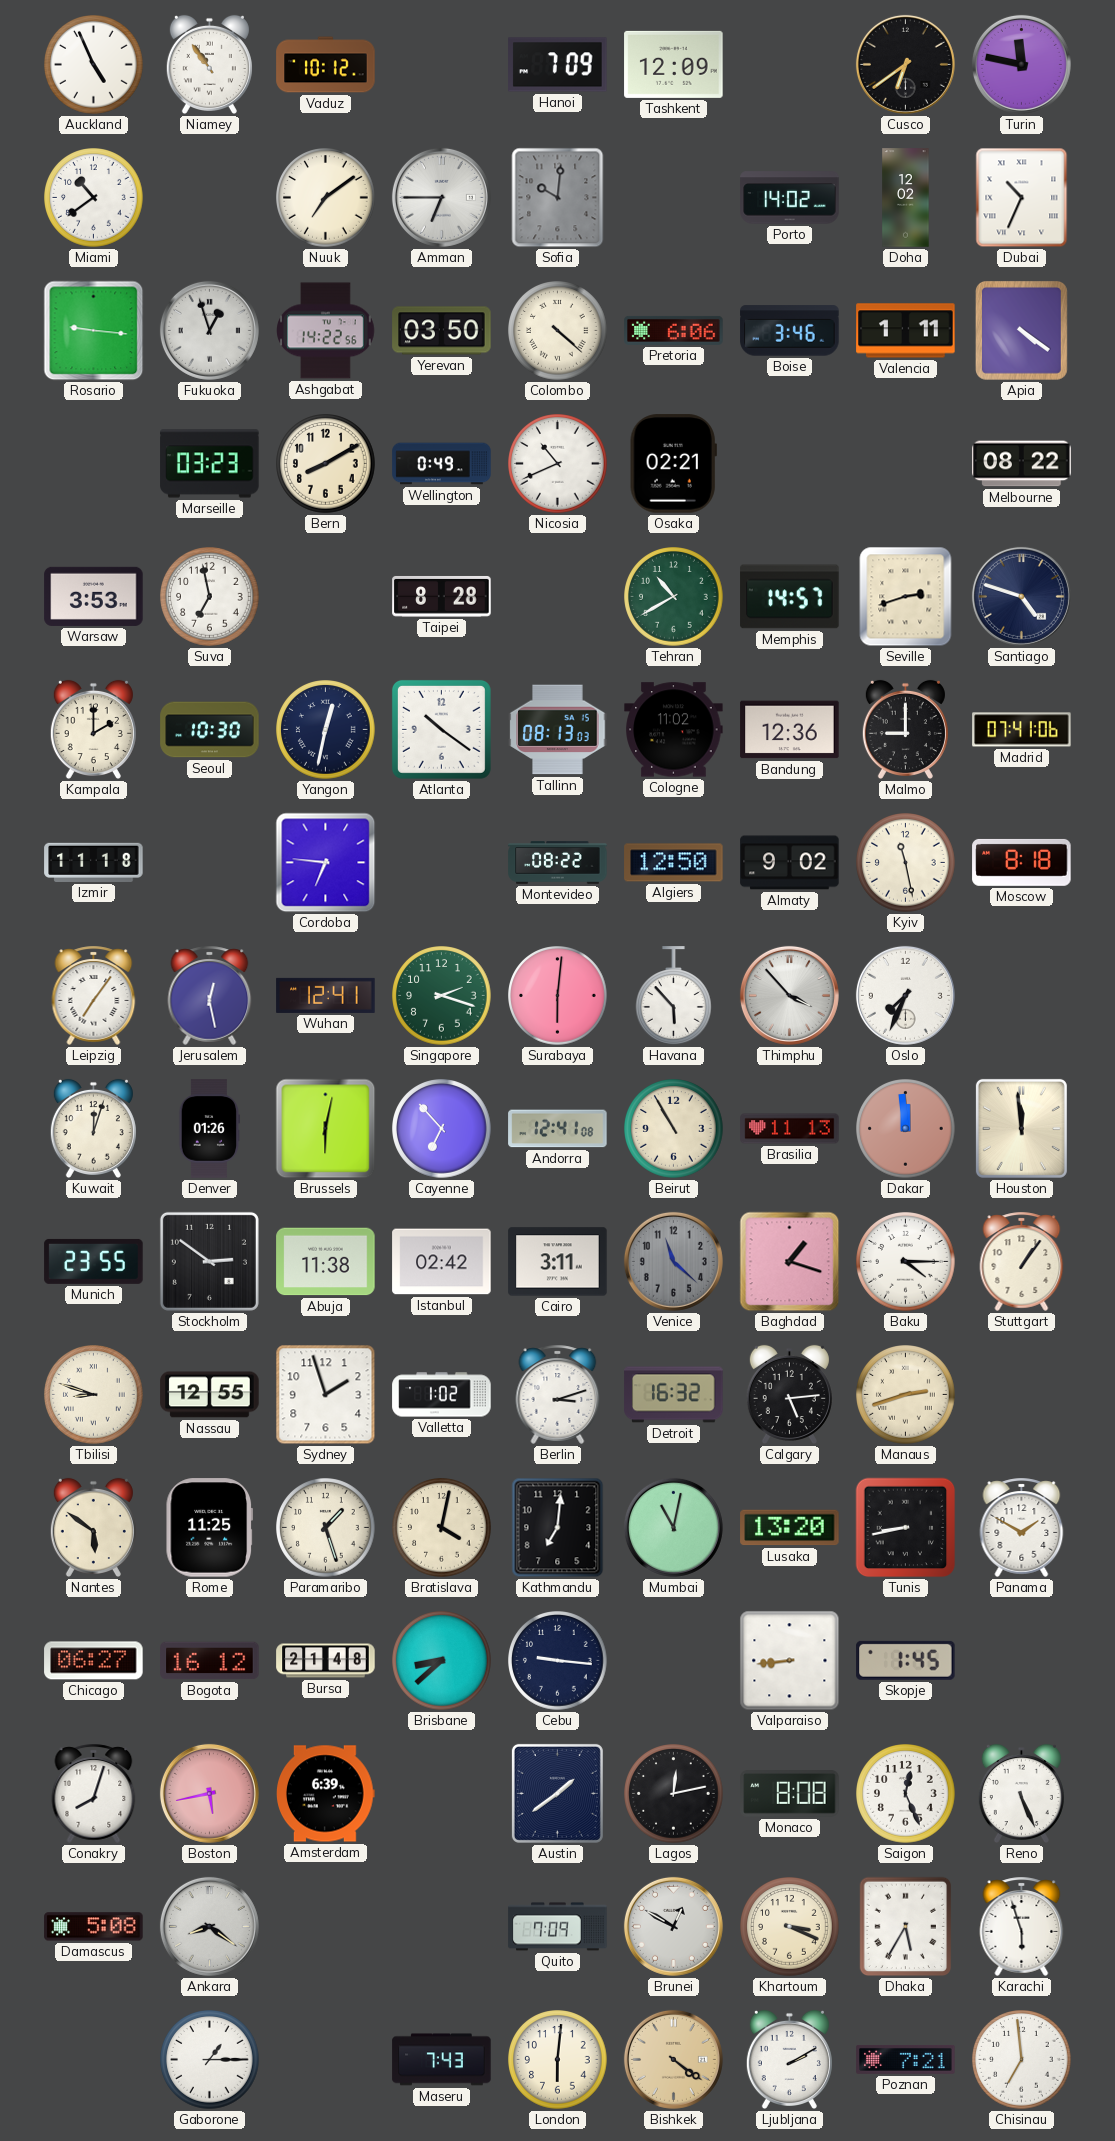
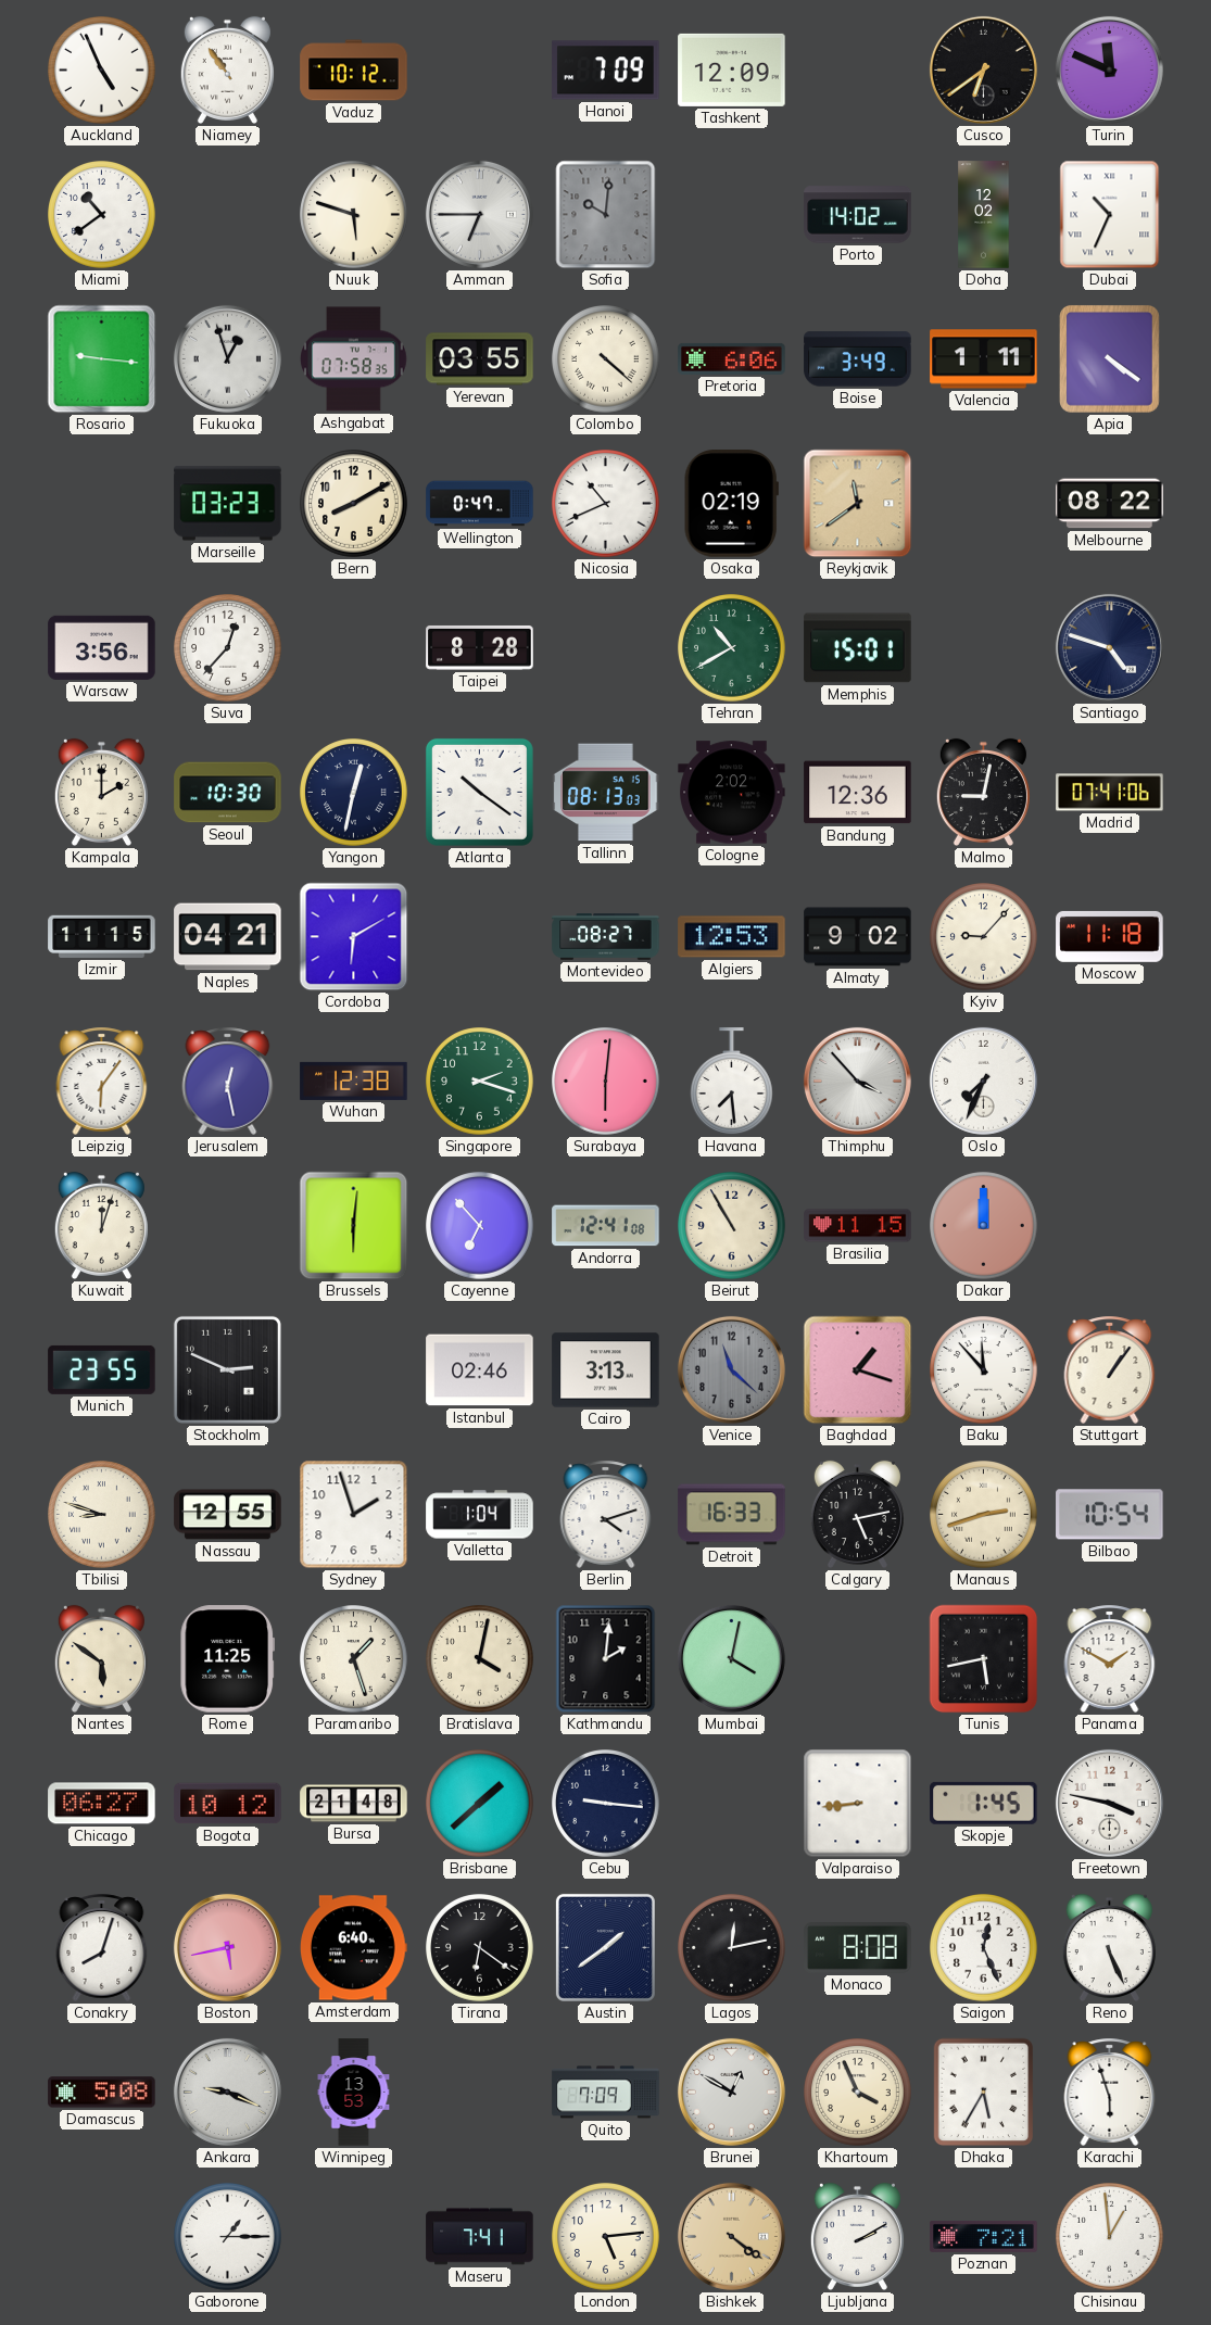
Turin: 11:47 -> 11:49 (1109, 70)
Nuuk: 7:09 -> 5:48 (354, 215)
Ashgabat: 14:22 -> 07:58 (354, 359)
Yerevan: 03:50 -> 03:55 (480, 359)
Boise: 3:46 -> 3:49 (858, 359)
Wellington: 0:49 -> 0:47 (480, 504)
Osaka: 02:21 -> 02:19 (731, 504)
Reykjavik: none -> 11:39 (858, 504)
Warsaw: 3:53 -> 3:56 (102, 647)
Suva: 6:58 -> 12:37 (228, 648)
Memphis: 14:57 -> 15:01 (858, 648)
Seville: 2:42 -> none (906, 597)
Cologne: 11:02 -> 2:02 (732, 793)
Malmo: 9:00 -> 9:02 (983, 793)
Izmir: 11:18 -> 11:15 (102, 936)
Naples: none -> 04:21 (228, 937)
Cordoba: 6:46 -> 6:10 (354, 937)
Montevideo: 08:22 -> 08:27 (606, 937)
Algiers: 12:50 -> 12:53 (732, 937)
Kyiv: 11:28 -> 9:07 (984, 937)
Moscow: 8:18 -> 11:18 (1110, 936)
Leipzig: 7:06 -> 6:06 (102, 1081)
Wuhan: 12:41 -> 12:38 (354, 1081)
Havana: 5:53 -> 7:29 (732, 1082)
Denver: 01:26 -> none (209, 1129)
Brussels: 6:02 -> 6:01 (354, 1226)
Brasilia: 11:13 -> 11:15 (858, 1226)
Dakar: 11:59 -> 12:00 (984, 1226)
Houston: 11:59 -> none (1021, 1128)
Stockholm: 2:51 -> 2:49 (227, 1369)
Abuja: 11:38 -> none (326, 1262)
Istanbul: 02:42 -> 02:46 (480, 1370)
Cairo: 3:11 -> 3:13 (606, 1370)
Baku: 4:15 -> 11:53 (984, 1370)
Valletta: 1:02 -> 1:04 (480, 1515)
Berlin: 3:12 -> 4:12 (606, 1514)
Detroit: 16:32 -> 16:33 (732, 1515)
Calgary: 5:14 -> 5:13 (857, 1515)
Bilbao: none -> 10:54 (1110, 1515)
Kathmandu: 7:01 -> 2:01 (606, 1659)
Mumbai: 11:02 -> 4:02 (731, 1658)
Lusaka: 13:20 -> none (790, 1528)
Tunis: 8:43 -> 5:43 (984, 1659)
Bogota: 16:12 -> 10:12 (228, 1804)
Brisbane: 8:38 -> 1:38 (480, 1804)
Freetown: none -> 3:47 (1109, 1803)
Amsterdam: 6:39 -> 6:40 (354, 1948)
Tirana: none -> 6:21 (480, 1948)
Ankara: 8:21 -> 9:19 (227, 2092)
Winnipeg: none -> 13:53 (354, 2093)
Khartoum: 3:19 -> 3:56 (858, 2093)
Maseru: 7:43 -> 7:41 (480, 2237)
London: 6:01 -> 5:14 (606, 2237)
Chisinau: 6:59 -> 12:59 (1110, 2237)
